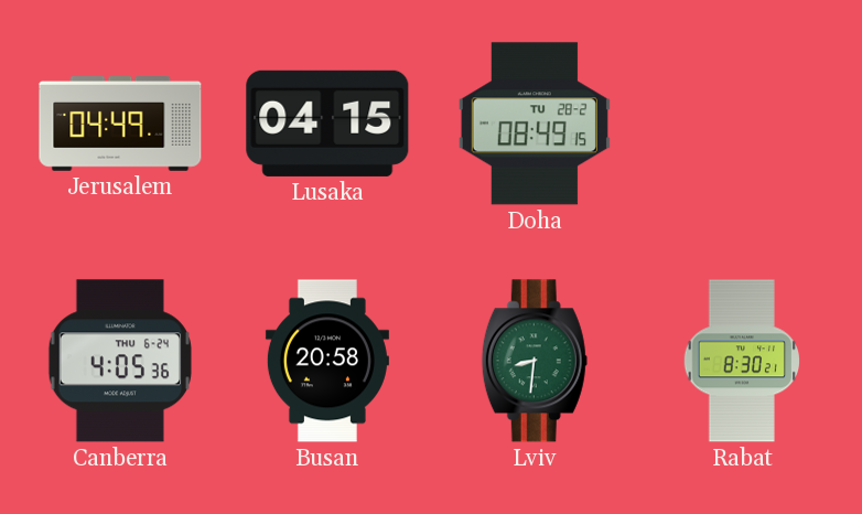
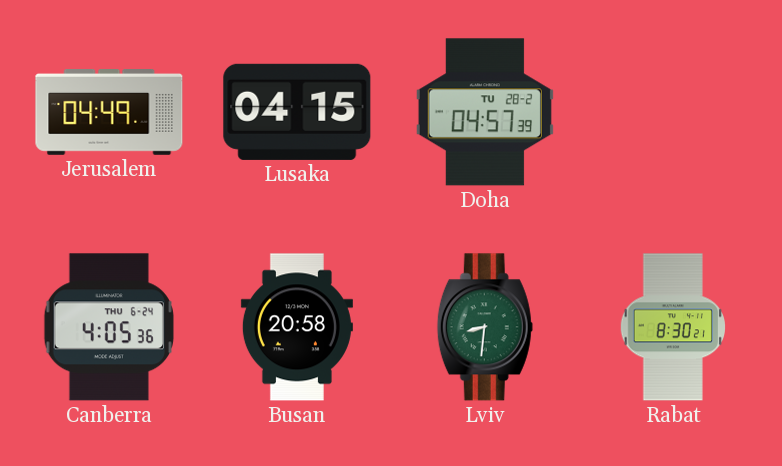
Doha: 08:49 -> 04:57 (485, 112)
